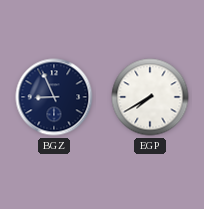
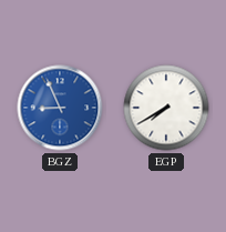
BGZ dial: navy -> blue (60, 108)
